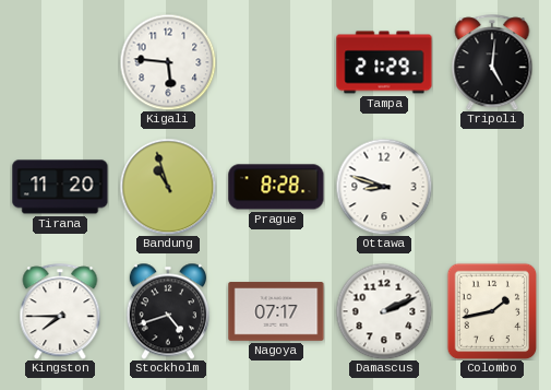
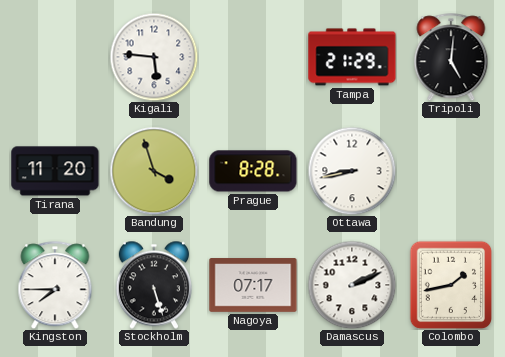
Bandung: 10:57 -> 3:57 (154, 171)
Ottawa: 8:48 -> 8:43 (352, 171)
Stockholm: 4:42 -> 5:27 (154, 285)
